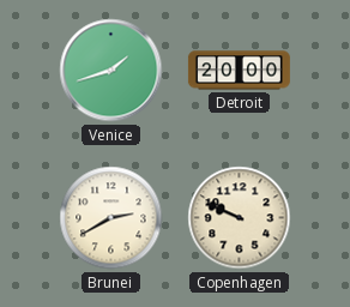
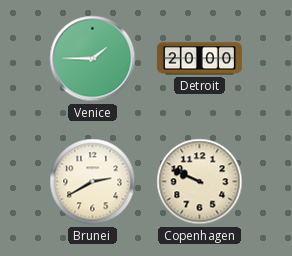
Venice: 1:42 -> 1:45 (93, 59)
